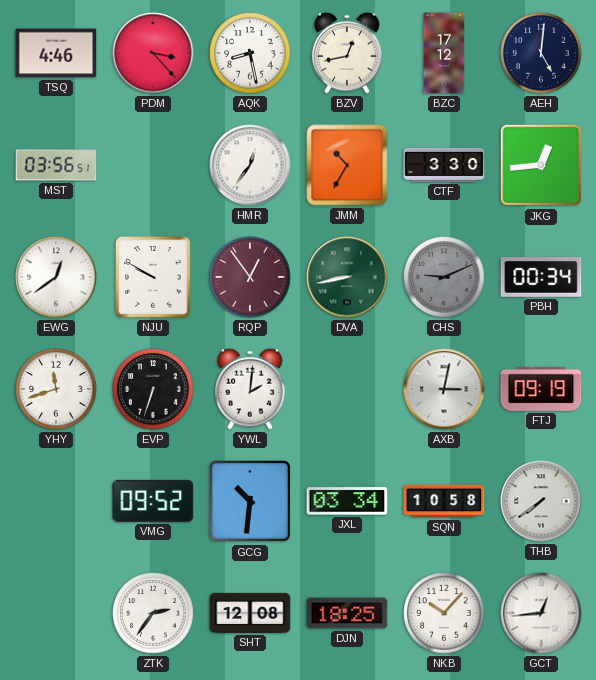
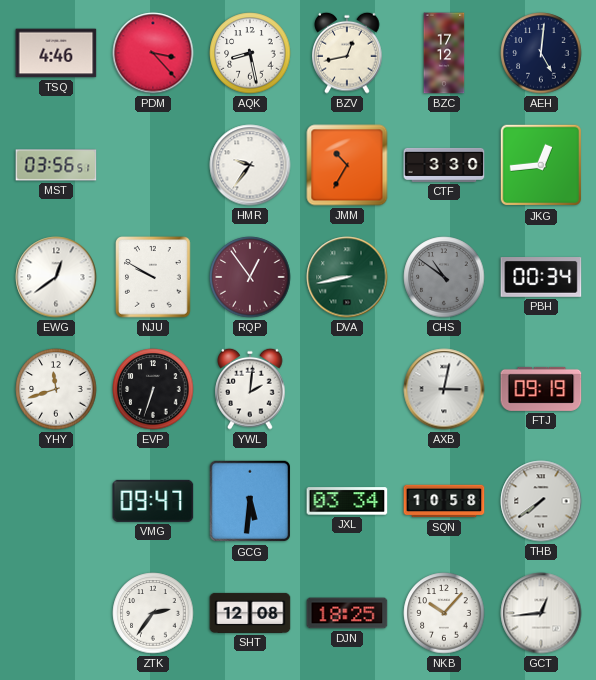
HMR: 12:36 -> 9:36 (250, 165)
CHS: 9:11 -> 10:51 (444, 277)
VMG: 09:52 -> 09:47 (153, 501)
GCG: 10:31 -> 5:31 (250, 501)
